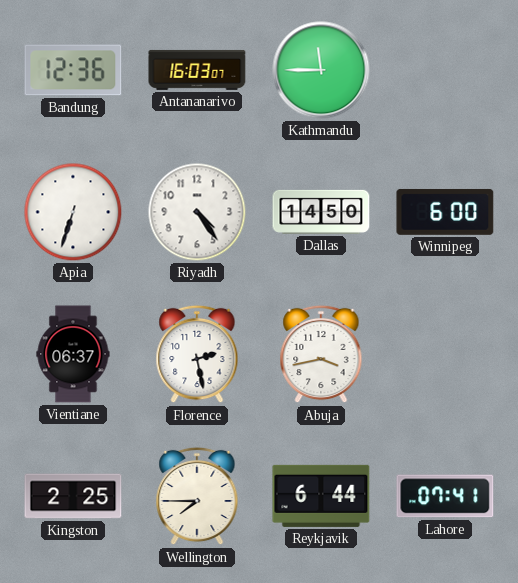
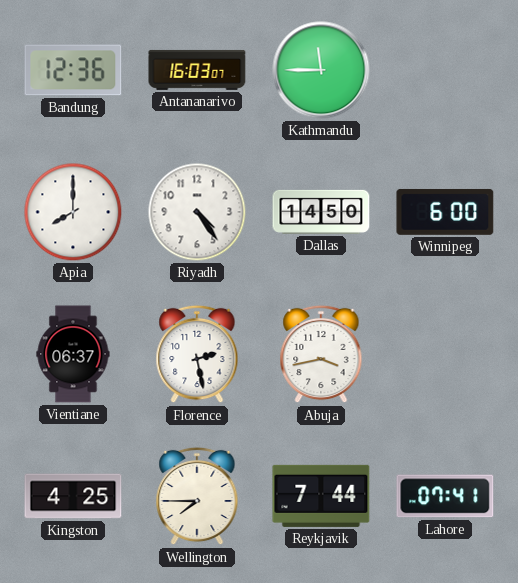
Apia: 6:33 -> 8:00 (73, 212)
Kingston: 2:25 -> 4:25 (73, 496)
Reykjavik: 6:44 -> 7:44 (321, 496)
